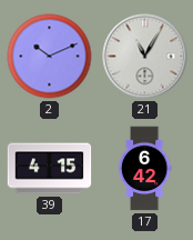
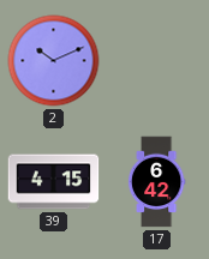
21: 11:05 -> none (145, 57)
